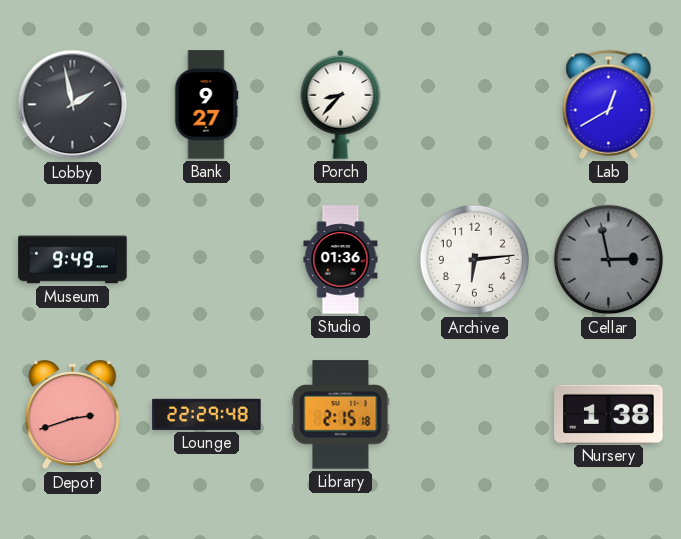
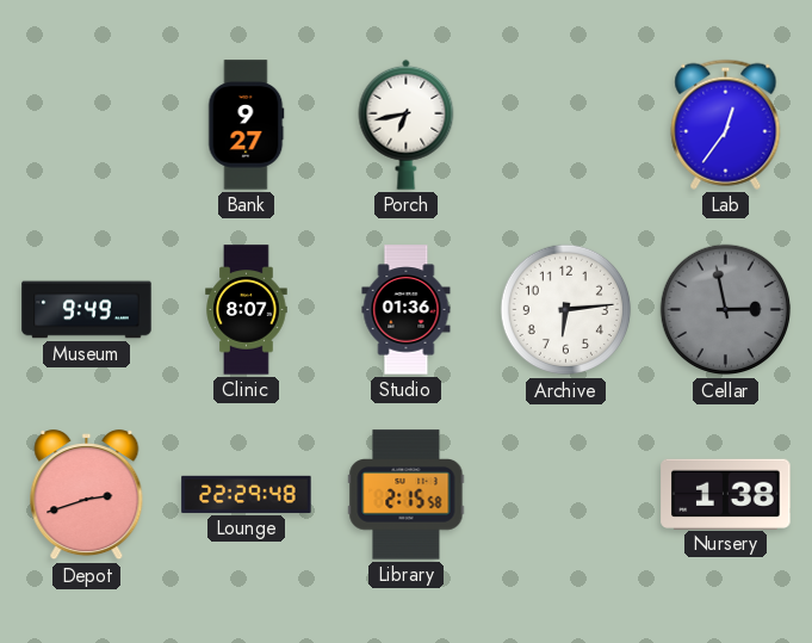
Lobby: 1:58 -> none (73, 105)
Porch: 8:37 -> 6:43 (407, 124)
Lab: 12:40 -> 12:36 (726, 124)
Clinic: none -> 8:07 (247, 310)
Library: 2:15:18 -> 2:15:58 (407, 495)
